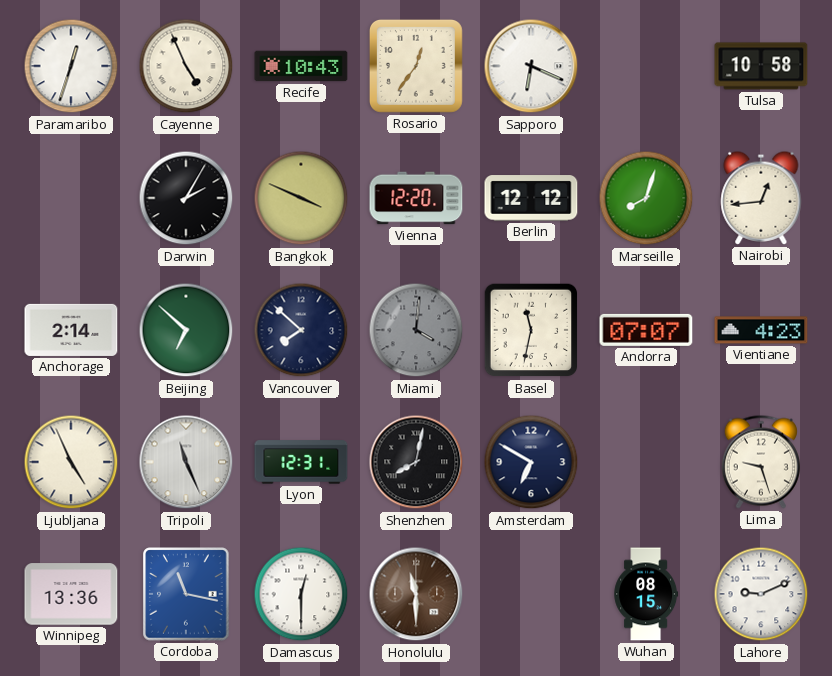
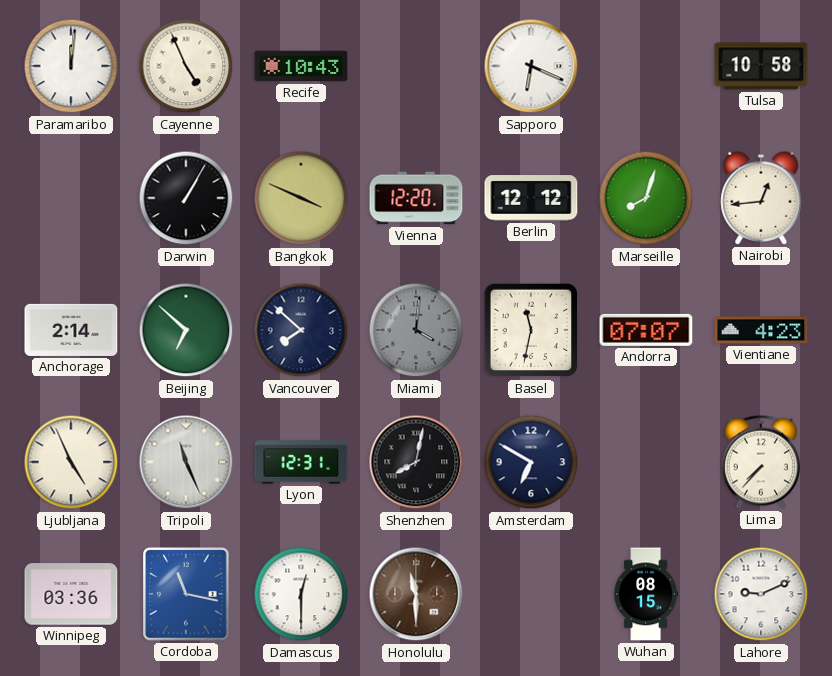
Paramaribo: 12:33 -> 12:01 (71, 66)
Rosario: 12:36 -> none (416, 66)
Darwin: 2:05 -> 1:05 (186, 198)
Lima: 9:27 -> 7:37 (761, 462)
Winnipeg: 13:36 -> 03:36 (71, 594)
